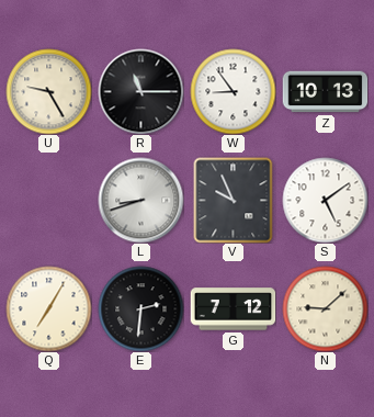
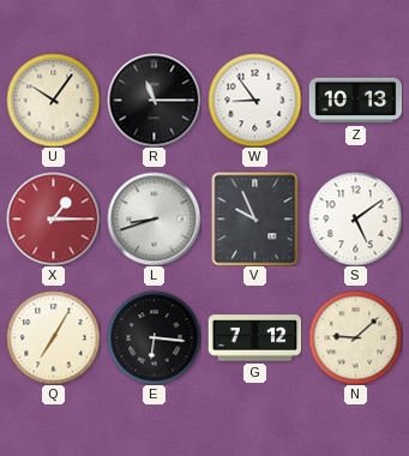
U: 9:25 -> 10:06 (53, 100)
X: none -> 1:15 (53, 218)
E: 2:31 -> 6:16 (154, 337)
